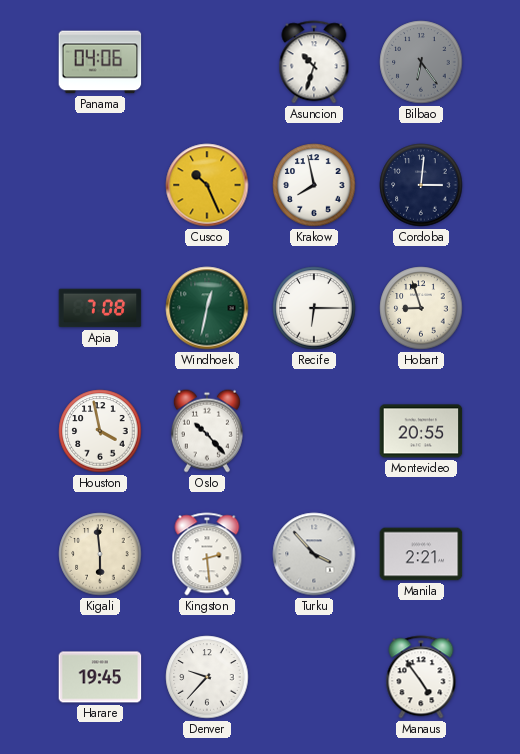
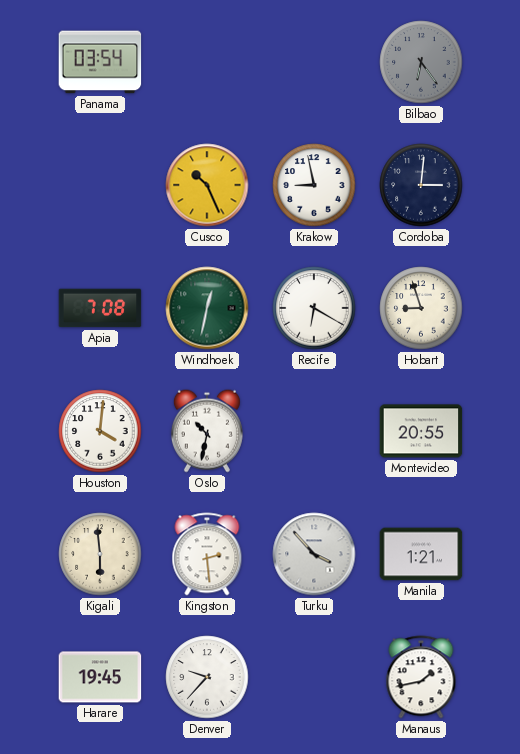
Panama: 04:06 -> 03:54 (100, 62)
Asuncion: 10:33 -> none (314, 62)
Krakow: 7:58 -> 8:58 (314, 185)
Recife: 6:15 -> 6:20 (314, 308)
Houston: 3:58 -> 4:01 (100, 431)
Oslo: 10:23 -> 10:32 (207, 431)
Manila: 2:21 -> 1:21 (421, 554)
Manaus: 4:54 -> 1:43 (421, 677)
